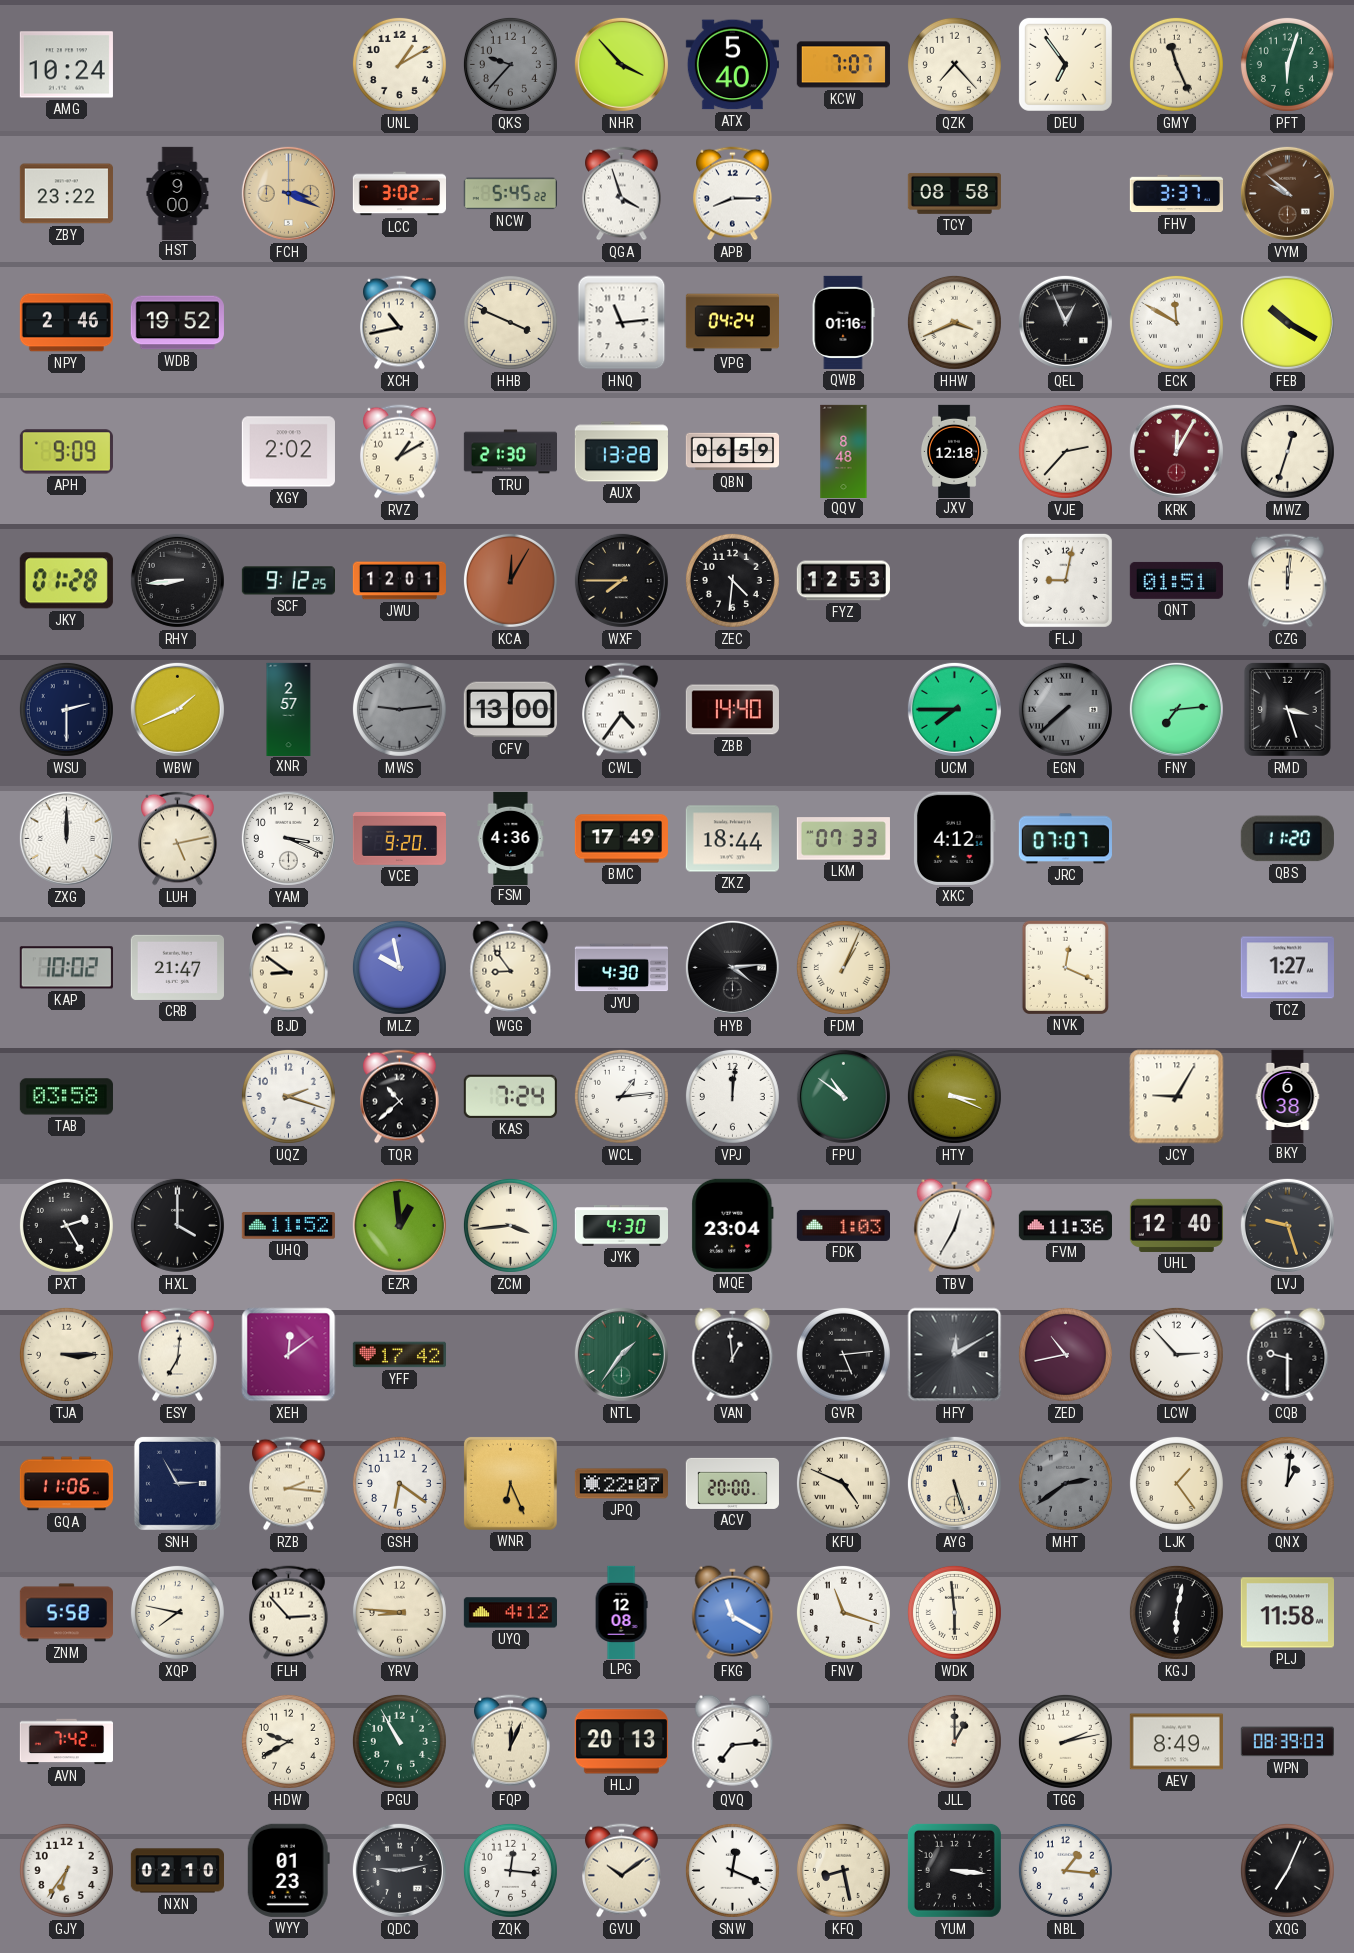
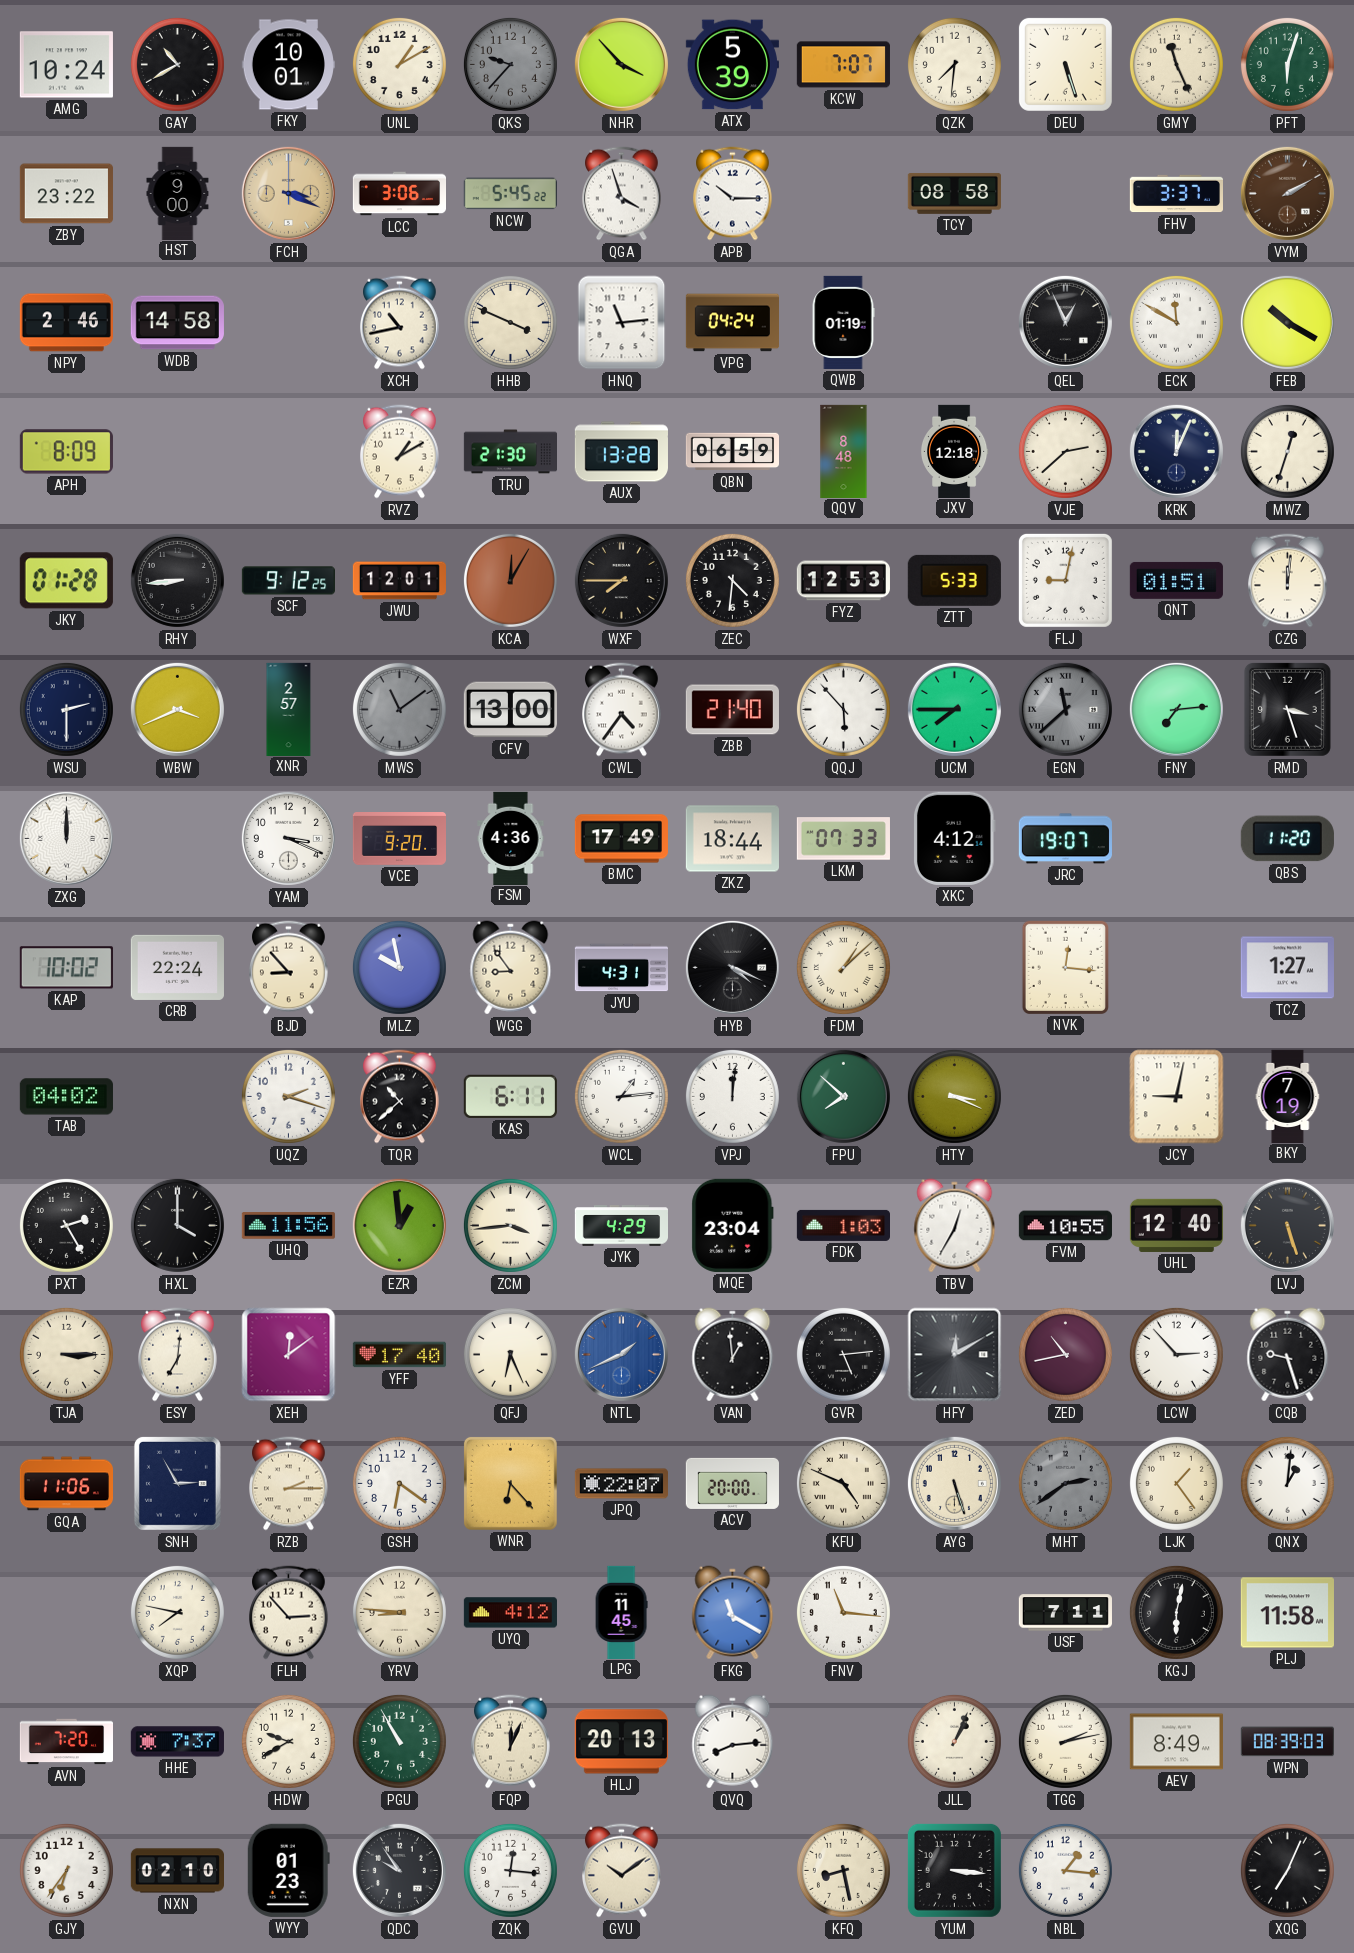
GAY: none -> 10:40 (177, 64)
FKY: none -> 10:01 (288, 65)
ATX: 5:40 -> 5:39 (732, 65)
QZK: 7:23 -> 7:31 (954, 64)
DEU: 6:54 -> 5:27 (1065, 64)
LCC: 3:02 -> 3:06 (399, 194)
APB: 8:15 -> 10:15 (733, 194)
VYM: 9:52 -> 2:10 (1287, 193)
WDB: 19:52 -> 14:58 (177, 323)
QWB: 01:16 -> 01:19 (843, 322)
HHW: 3:41 -> none (954, 322)
APH: 9:09 -> 8:09 (66, 452)
XGY: 2:02 -> none (288, 452)
VJE: 2:37 -> 2:38 (1065, 451)
KRK: 12:05 -> 12:04 (1176, 451)
KRK dial: burgundy -> navy (1176, 451)
ZTT: none -> 5:33 (954, 580)
WBW: 1:41 -> 3:41 (177, 709)
MWS: 9:14 -> 11:09 (399, 709)
ZBB: 14:40 -> 21:40 (732, 710)
QQJ: none -> 5:53 (843, 709)
EGN: 7:38 -> 11:38 (1065, 709)
LUH: 5:13 -> none (178, 839)
JRC: 07:07 -> 19:07 (1065, 839)
CRB: 21:47 -> 22:24 (177, 967)
BJD: 8:51 -> 8:53 (289, 968)
JYU: 4:30 -> 4:31 (621, 968)
HYB: 4:14 -> 4:19 (732, 967)
FDM: 1:04 -> 1:08 (843, 967)
NVK: 12:19 -> 12:16 (1065, 967)
TAB: 03:58 -> 04:02 (66, 1097)
KAS: 7:24 -> 6:11 (510, 1096)
FPU: 10:51 -> 7:52 (843, 1096)
JCY: 9:05 -> 9:02 (1177, 1097)
BKY: 6:38 -> 7:19 (1288, 1096)
UHQ: 11:52 -> 11:56 (288, 1226)
JYK: 4:30 -> 4:29 (621, 1226)
FVM: 11:36 -> 10:55 (1065, 1226)
LVJ: 9:27 -> 5:27 (1287, 1225)
YFF: 17:42 -> 17:40 (399, 1355)
QFJ: none -> 6:26 (510, 1354)
NTL: 1:36 -> 1:41 (621, 1354)
NTL dial: green -> blue (621, 1354)
CQB: 9:30 -> 9:27 (1288, 1355)
RZB: 2:16 -> 2:15 (289, 1484)
WNR: 6:26 -> 6:23 (510, 1483)
ZNM: 5:58 -> none (66, 1613)
LPG: 12:08 -> 11:45 (621, 1612)
FNV: 11:18 -> 11:16 (843, 1612)
WDK: 5:59 -> none (954, 1612)
USF: none -> 7:11 (1065, 1613)
AVN: 7:42 -> 7:20 (66, 1742)
HHE: none -> 7:37 (177, 1742)
QVQ: 7:14 -> 8:14 (733, 1742)
JLL: 1:00 -> 1:04 (954, 1741)
QDC: 9:13 -> 9:54 (399, 1870)
SNW: 12:19 -> none (732, 1870)
